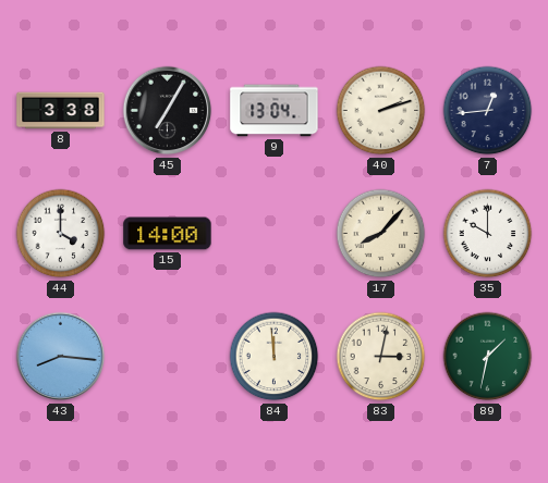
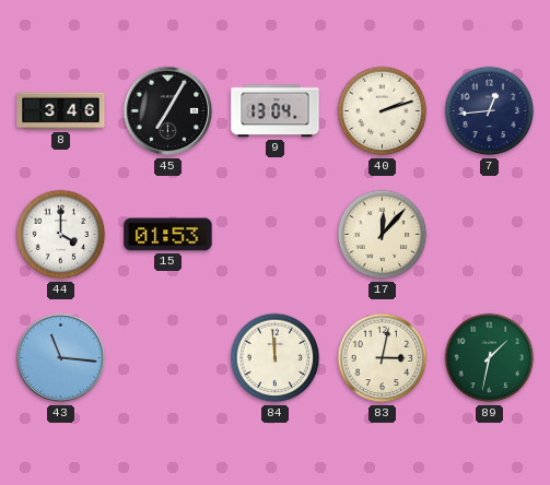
8: 3:38 -> 3:46 (61, 111)
15: 14:00 -> 01:53 (168, 235)
17: 8:07 -> 12:07 (383, 235)
35: 10:00 -> none (488, 234)
43: 8:16 -> 11:16 (61, 358)
